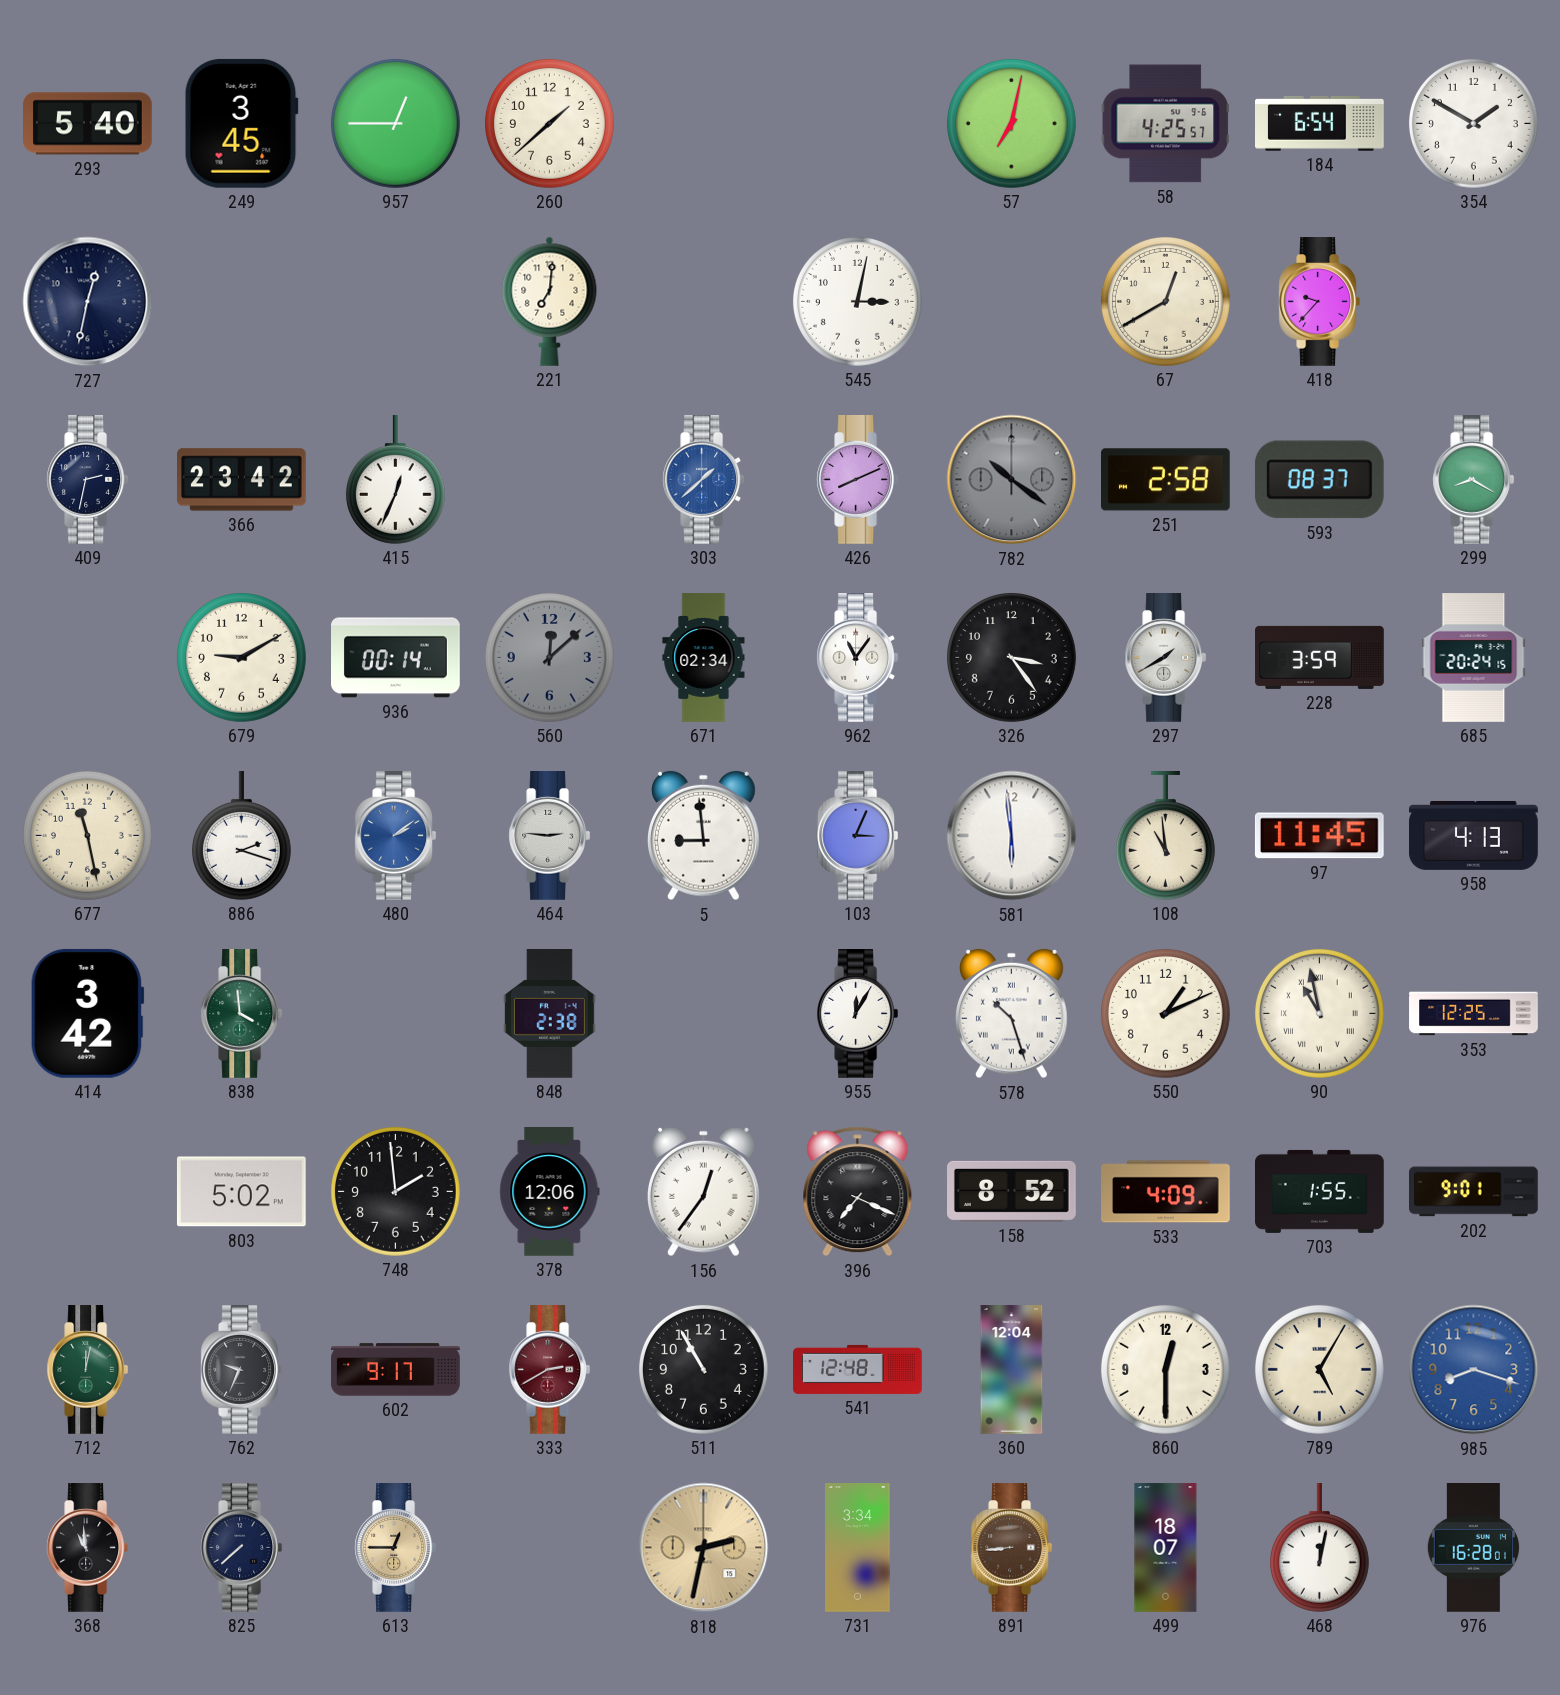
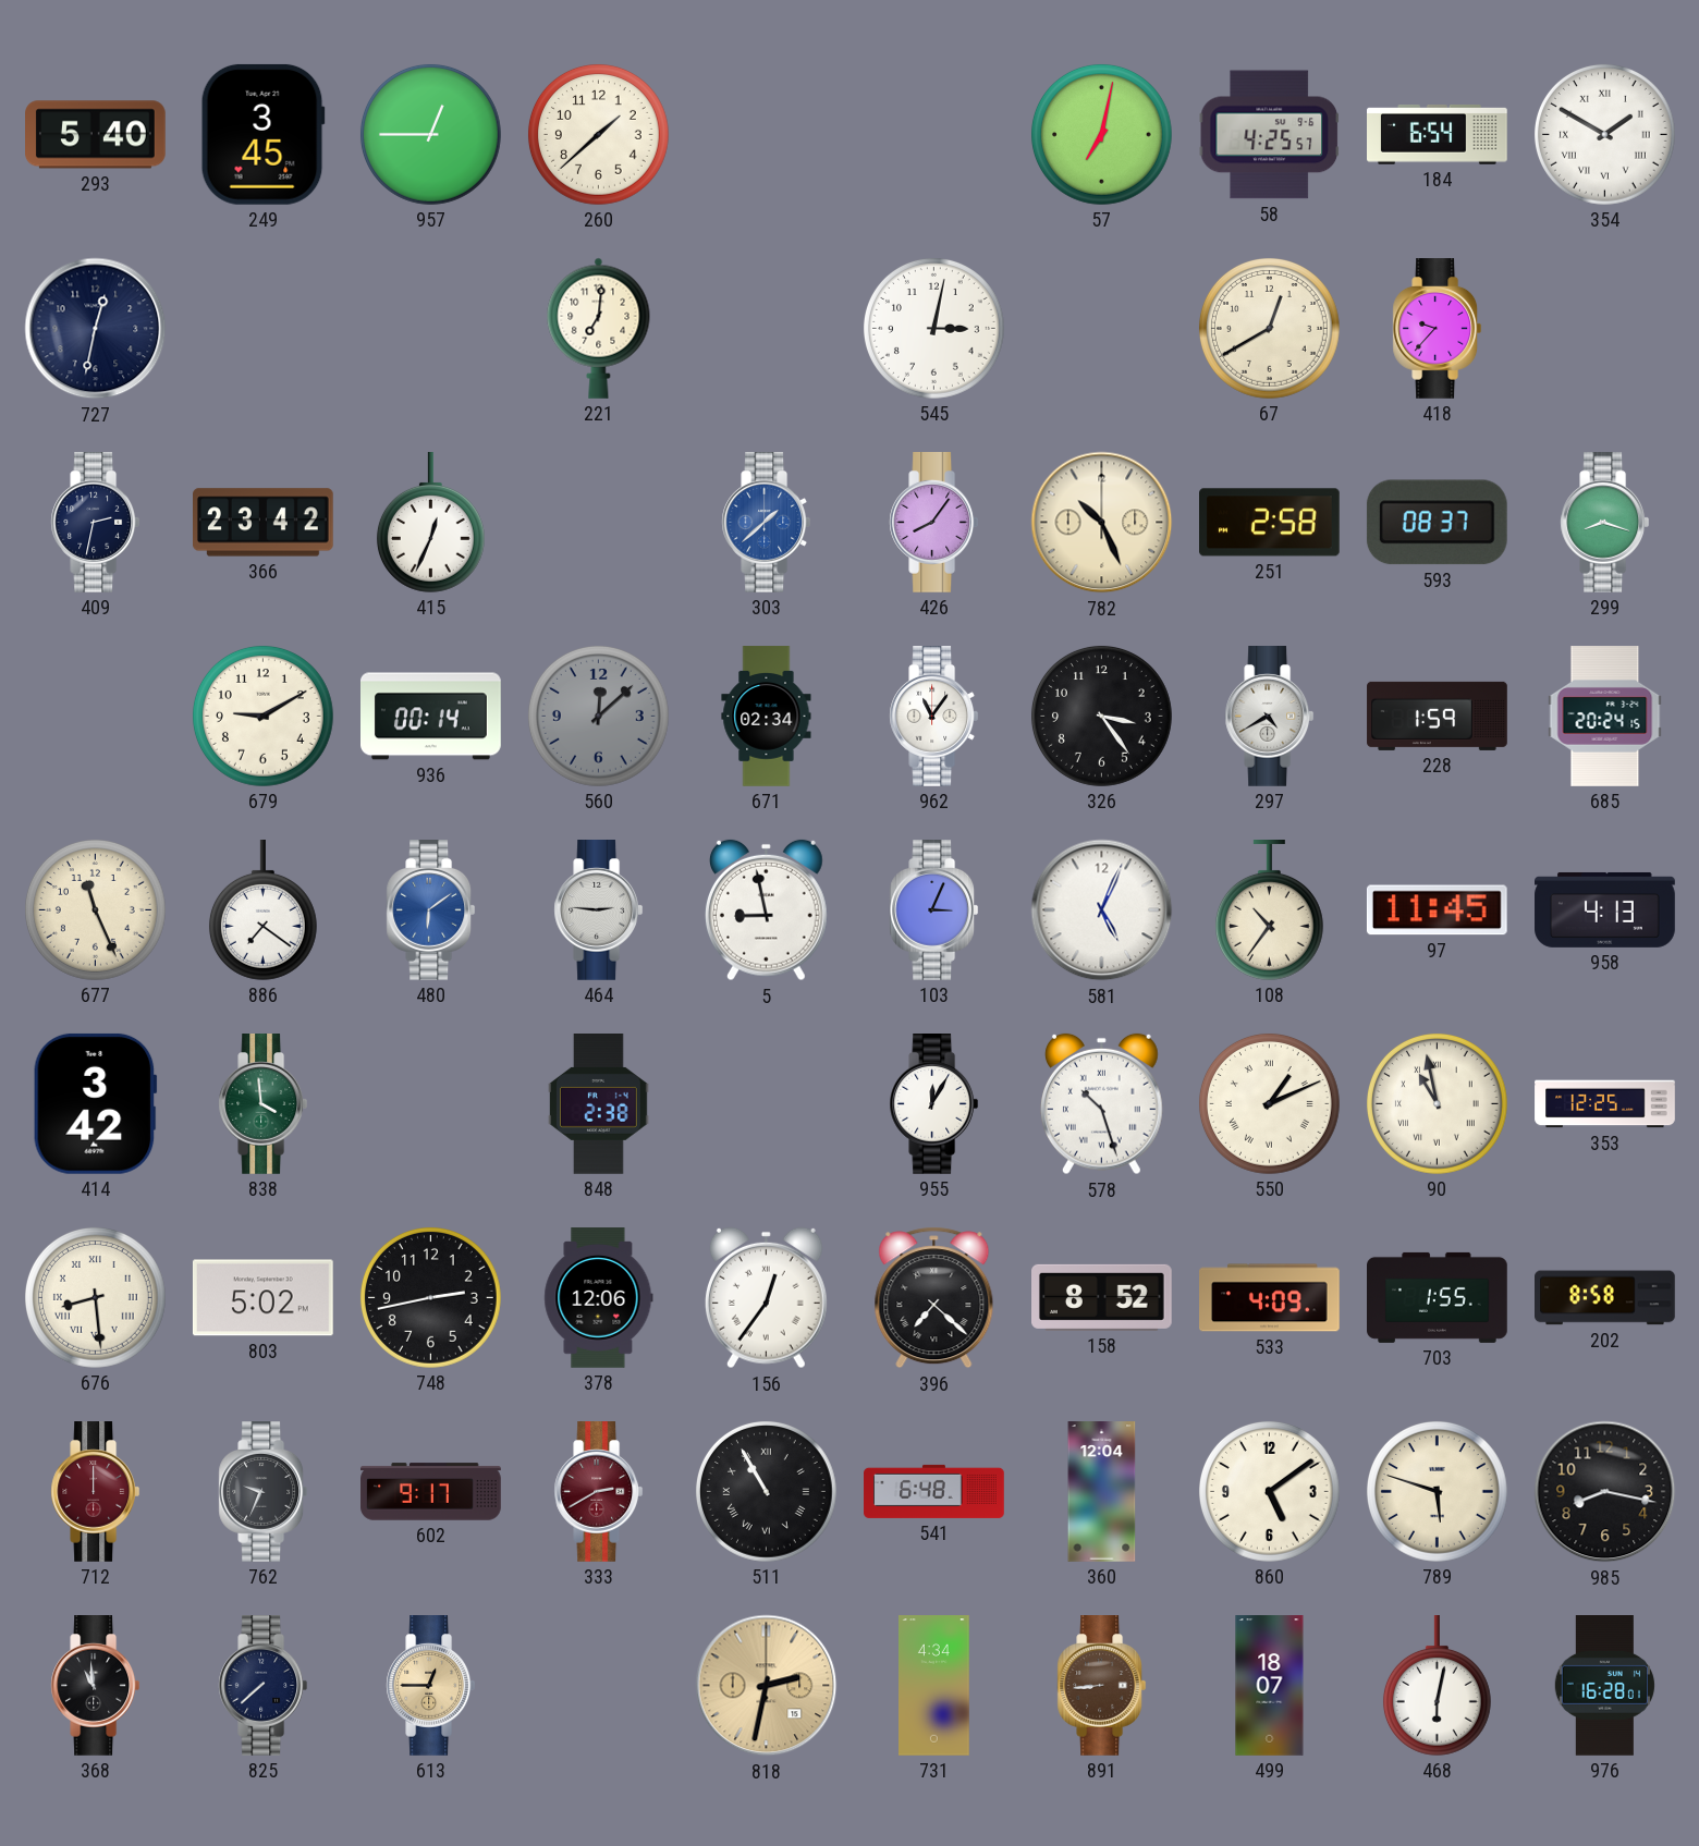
354 numerals: Arabic -> Roman (1605, 134)
426: 8:11 -> 8:06 (934, 523)
782: 10:21 -> 10:26 (1102, 523)
782 dial: grey -> cream (1102, 523)
299: 8:20 -> 8:18 (1605, 523)
297: 1:40 -> 4:40 (1270, 717)
228: 3:59 -> 1:59 (1438, 716)
677: 11:28 -> 11:26 (96, 909)
886: 2:18 -> 7:21 (262, 910)
480: 2:09 -> 6:09 (431, 910)
5: 8:59 -> 8:58 (766, 910)
581: 5:59 -> 5:04 (1102, 910)
108: 10:59 -> 10:36 (1269, 910)
550 numerals: Arabic -> Roman (1270, 1103)
676: none -> 8:29 (96, 1297)
748: 1:59 -> 2:43 (431, 1297)
396: 7:19 -> 7:22 (934, 1298)
202: 9:01 -> 8:58 (1605, 1298)
712: 12:02 -> 12:00 (96, 1492)
712 dial: green -> burgundy (96, 1492)
511 numerals: Arabic -> Roman (767, 1491)
541: 12:48 -> 6:48 (934, 1491)
860: 12:30 -> 5:09 (1270, 1491)
789: 5:05 -> 5:48 (1438, 1491)
985: 8:18 -> 8:17 (1605, 1492)
985 dial: blue -> black (1605, 1492)
731: 3:34 -> 4:34 (934, 1686)
468: 12:02 -> 6:02 (1437, 1686)
